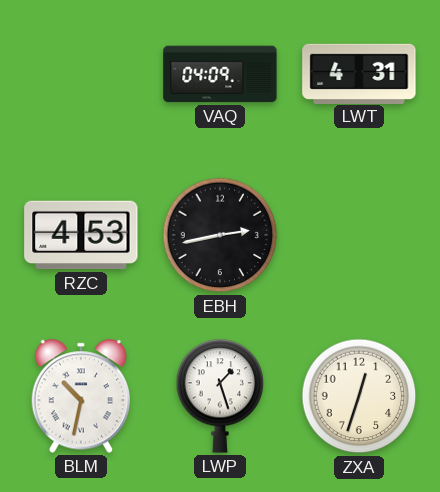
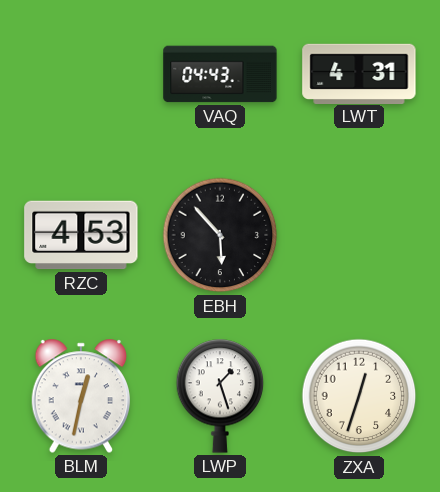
VAQ: 04:09 -> 04:43 (220, 74)
EBH: 2:43 -> 5:53 (220, 235)
BLM: 10:32 -> 12:32 (81, 396)
